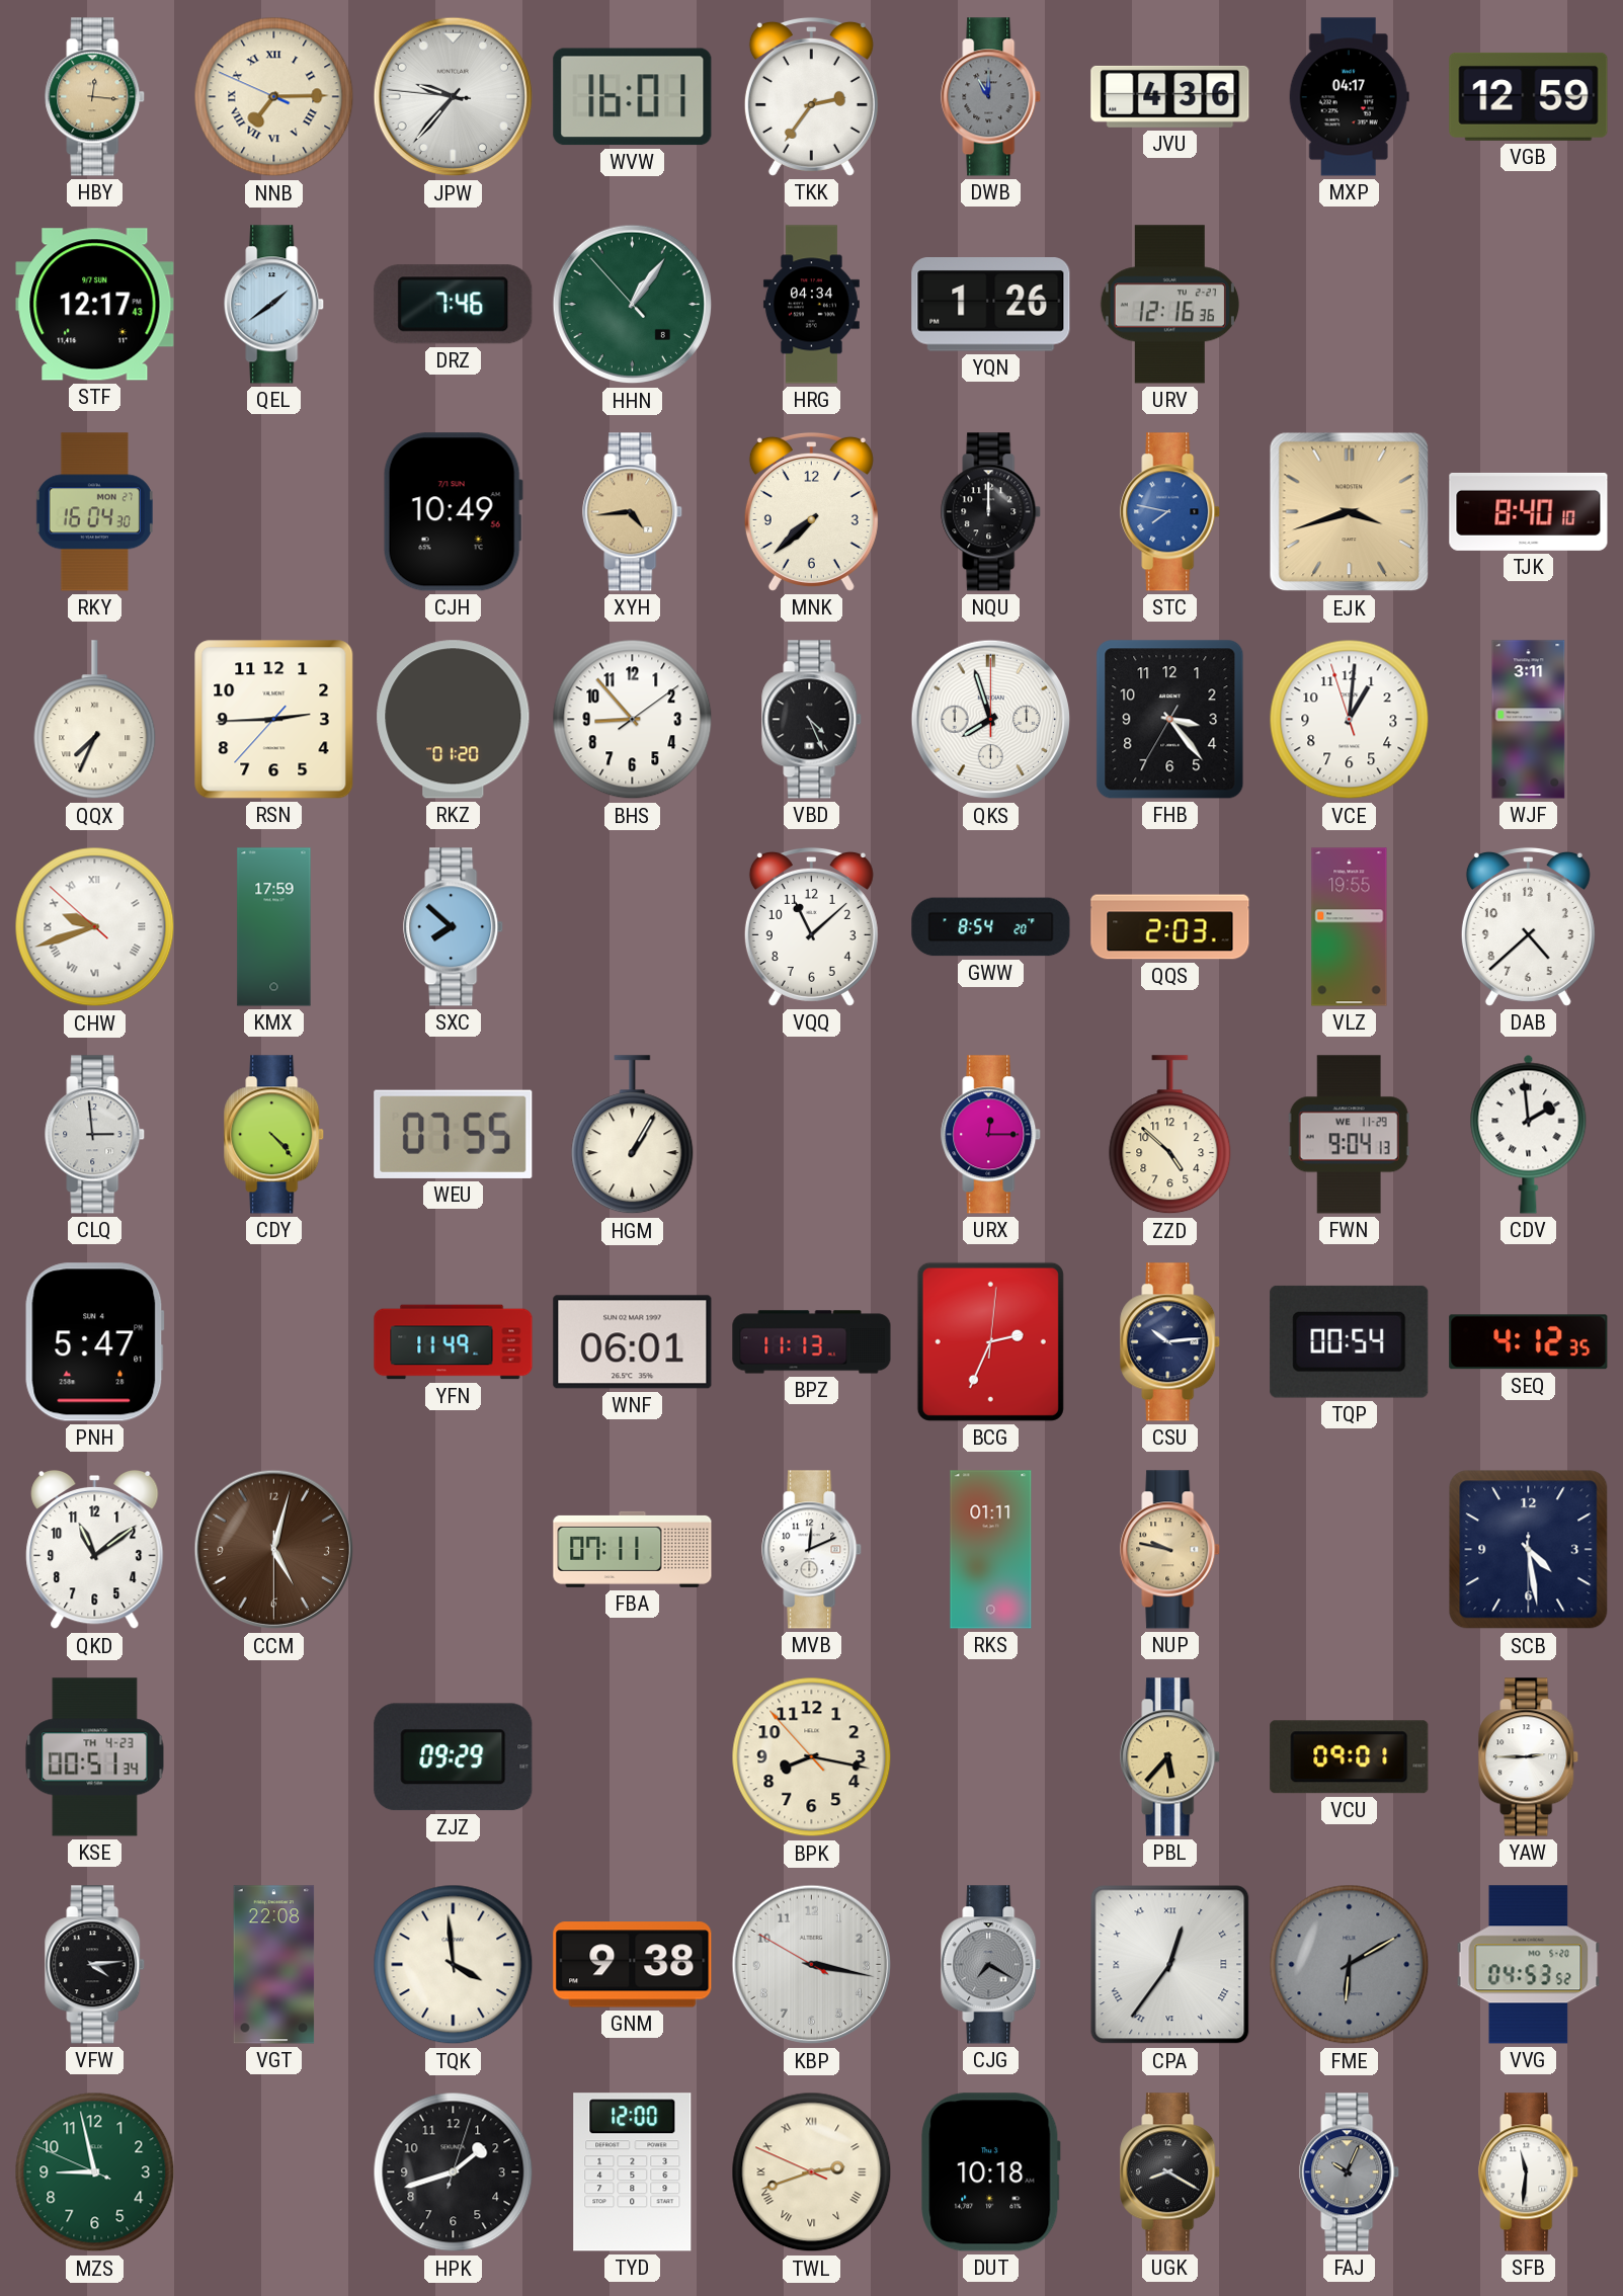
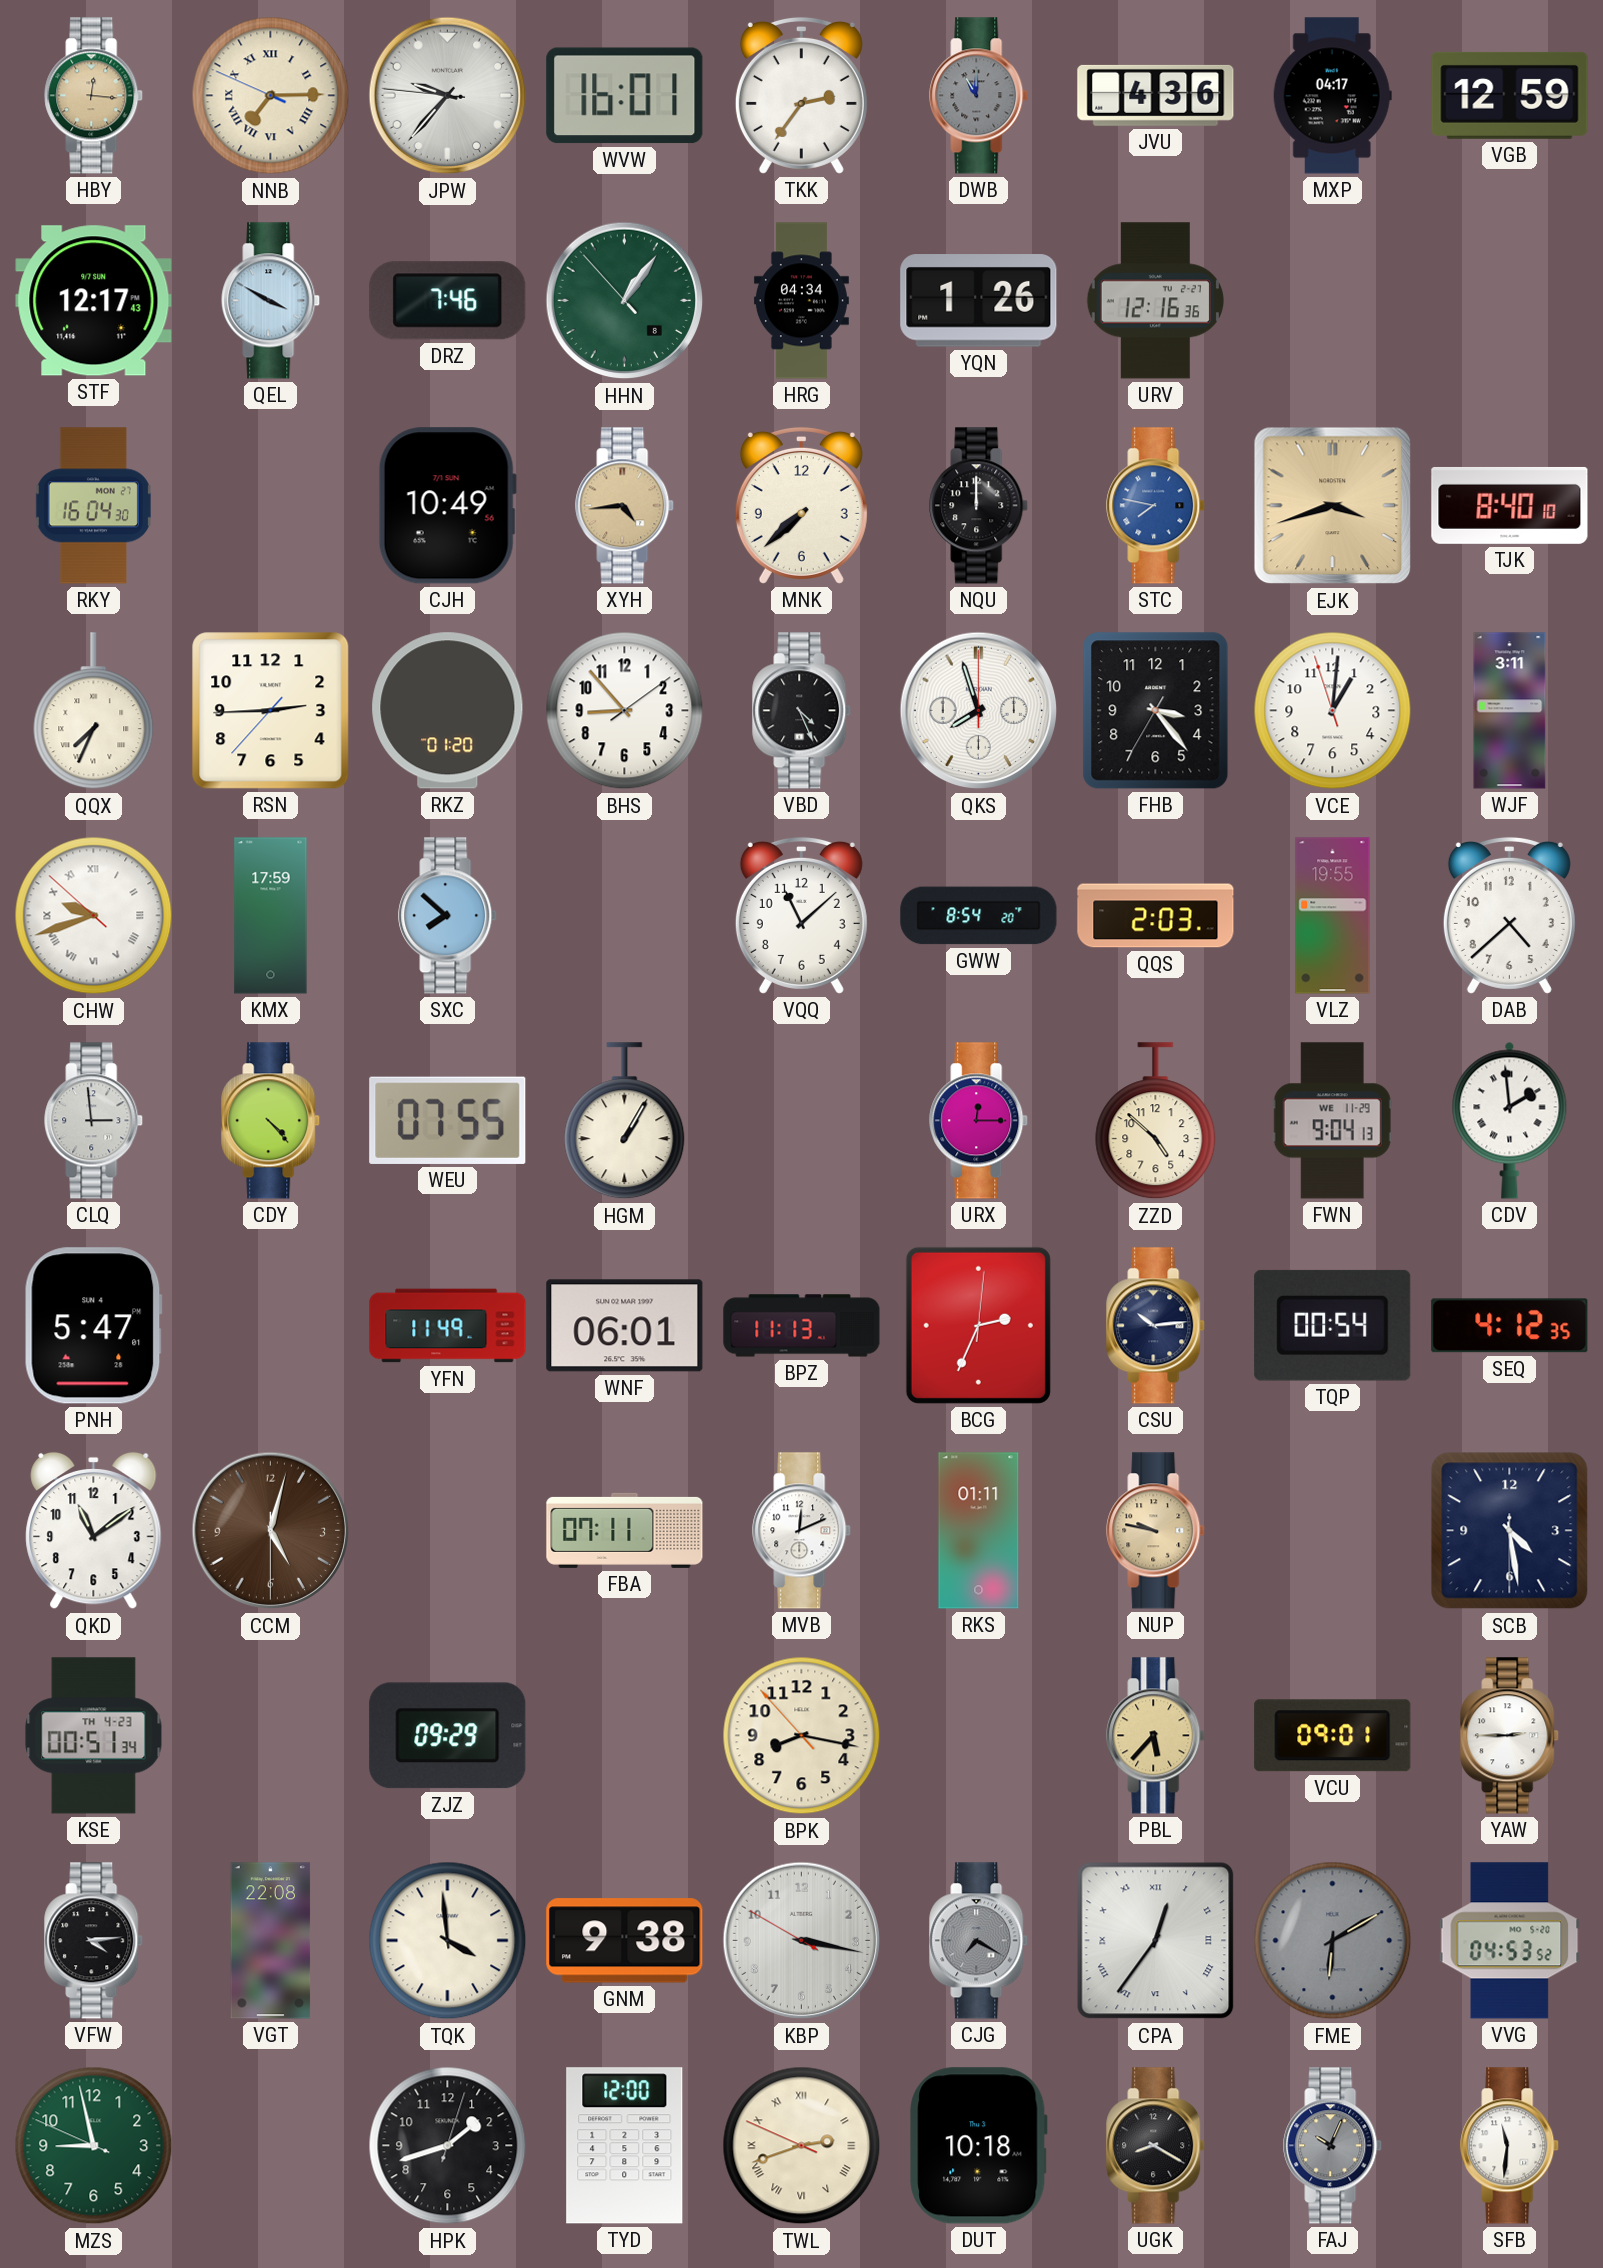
QEL: 1:39 -> 3:50 (271, 301)
